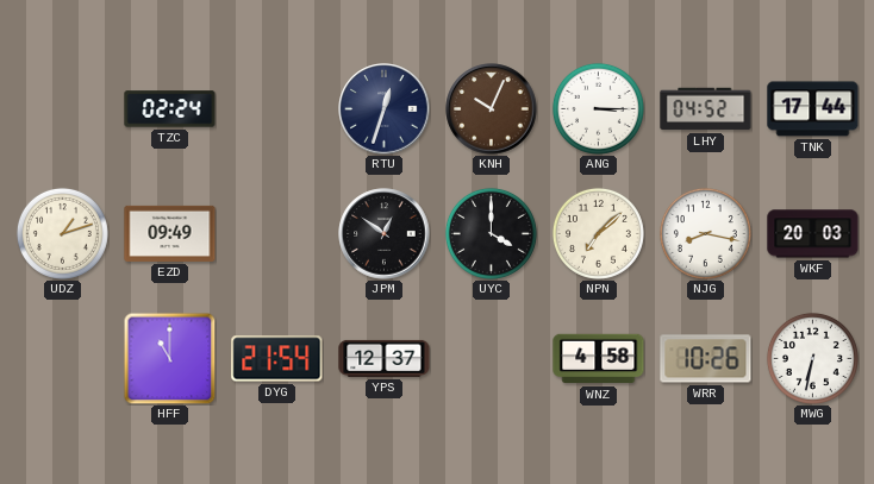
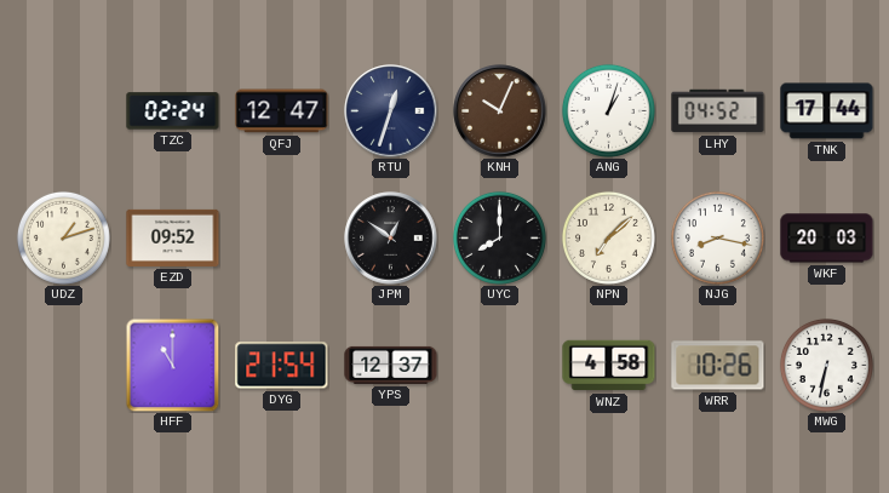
QFJ: none -> 12:47 (282, 111)
ANG: 3:15 -> 1:03 (608, 110)
EZD: 09:49 -> 09:52 (173, 237)
UYC: 4:00 -> 8:00 (499, 237)
